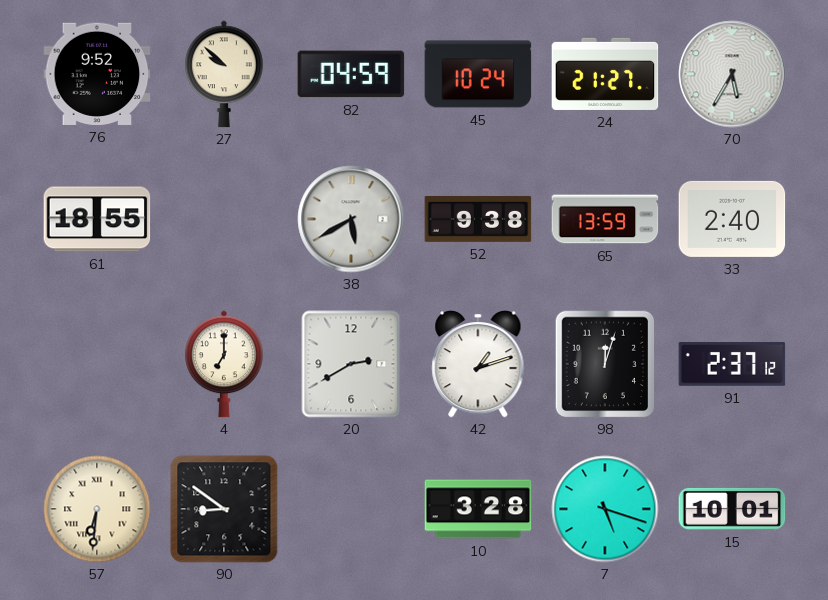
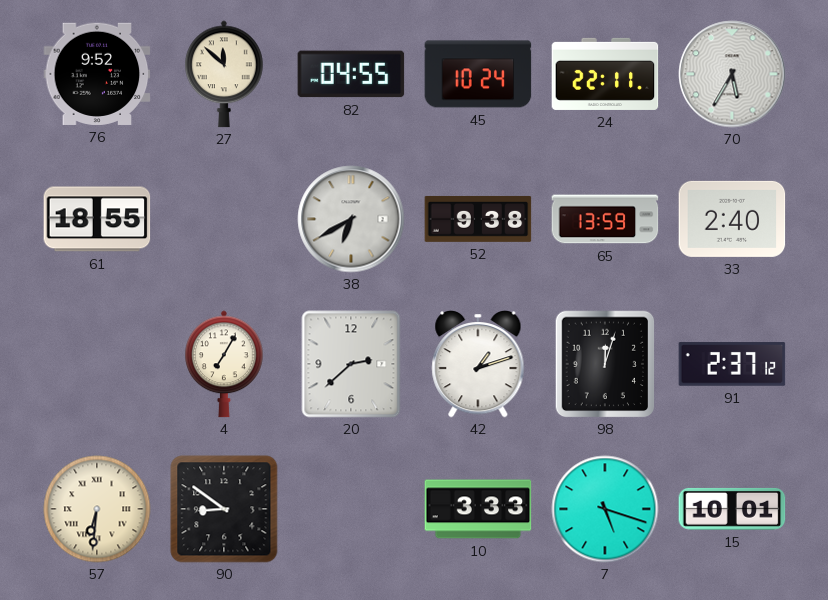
27: 9:52 -> 11:52 (225, 74)
82: 04:59 -> 04:55 (351, 74)
24: 21:27 -> 22:11 (605, 74)
38: 5:40 -> 6:40 (351, 219)
4: 7:00 -> 7:05 (225, 364)
20: 2:40 -> 2:38 (351, 364)
10: 3:28 -> 3:33 (478, 509)
